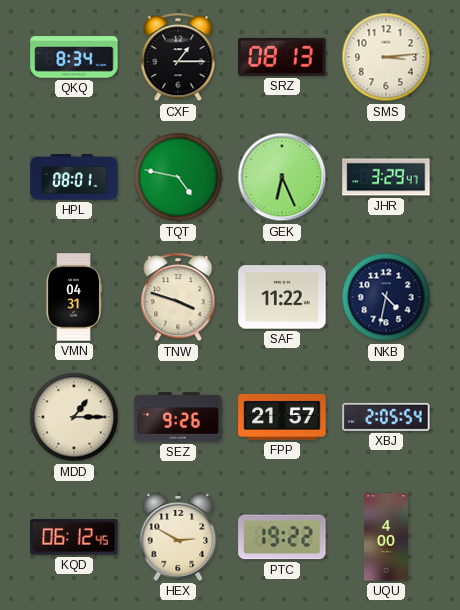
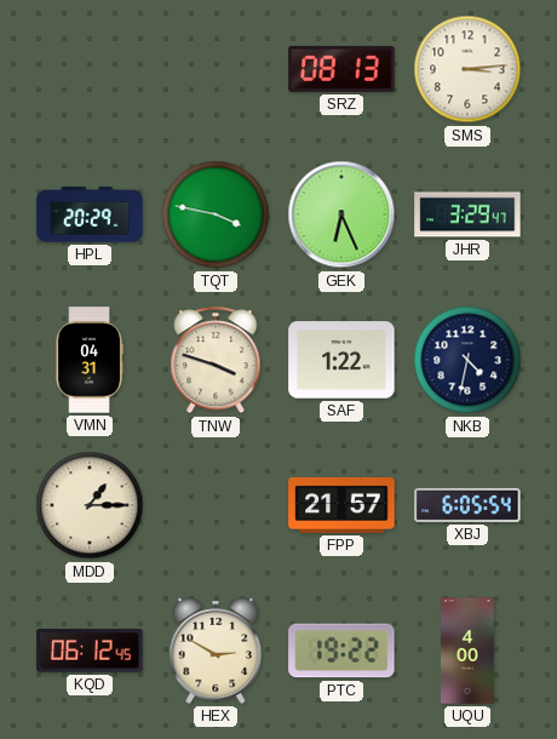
QKQ: 8:34 -> none (74, 57)
CXF: 1:15 -> none (178, 58)
HPL: 08:01 -> 20:29 (90, 214)
TQT: 4:47 -> 3:47 (216, 214)
SAF: 11:22 -> 1:22 (341, 360)
SEZ: 9:26 -> none (178, 417)
XBJ: 2:05 -> 6:05 (467, 505)
